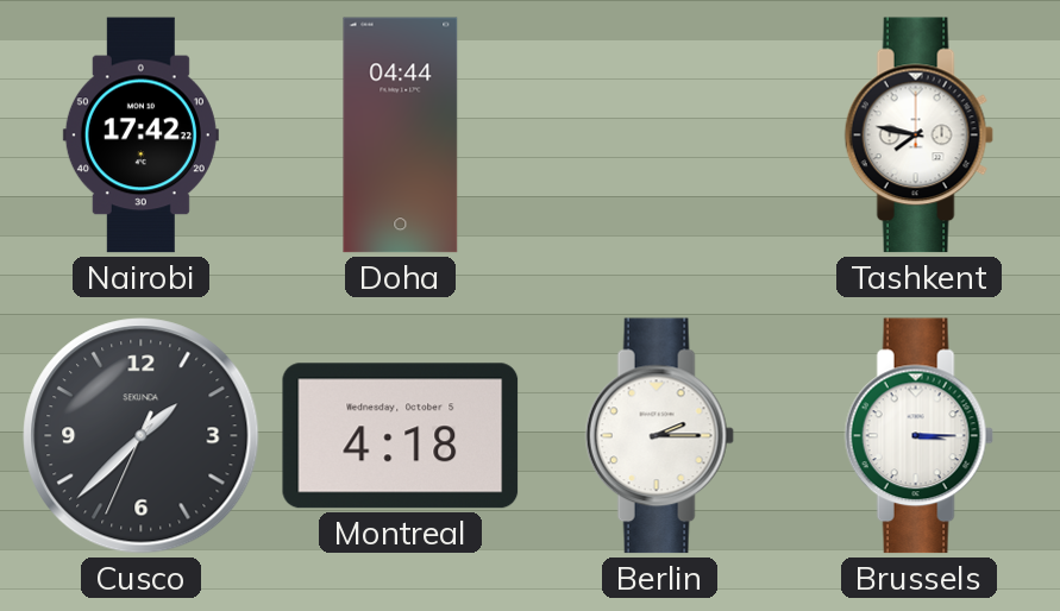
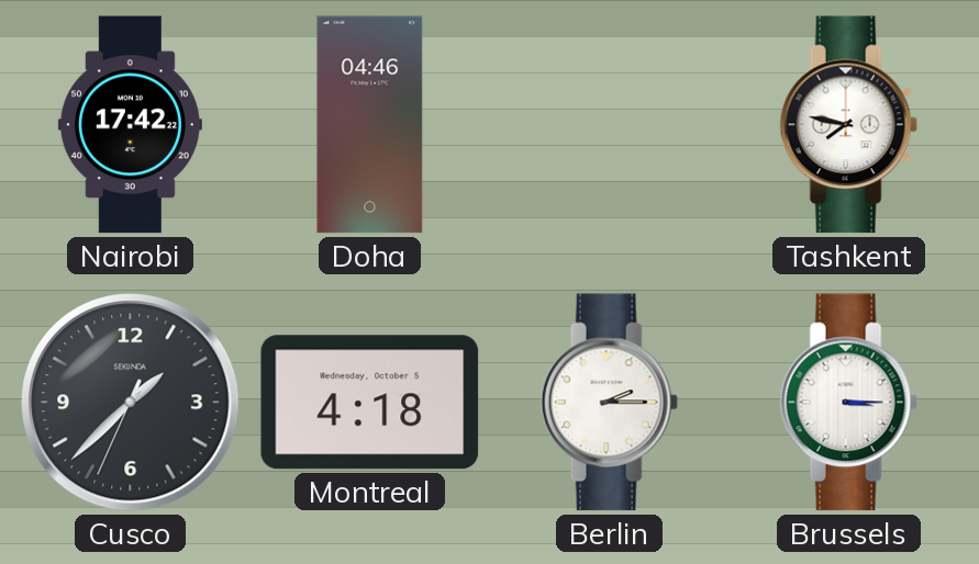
Doha: 04:44 -> 04:46 (370, 125)
